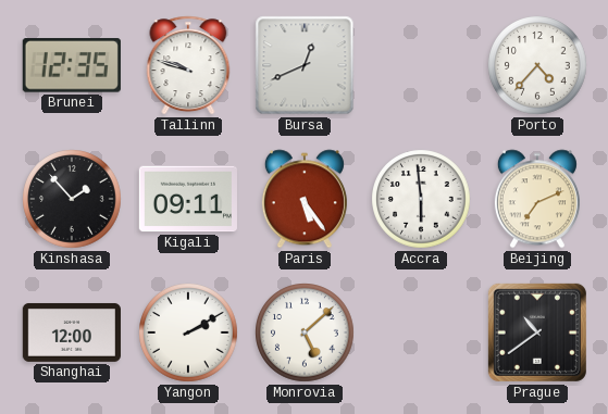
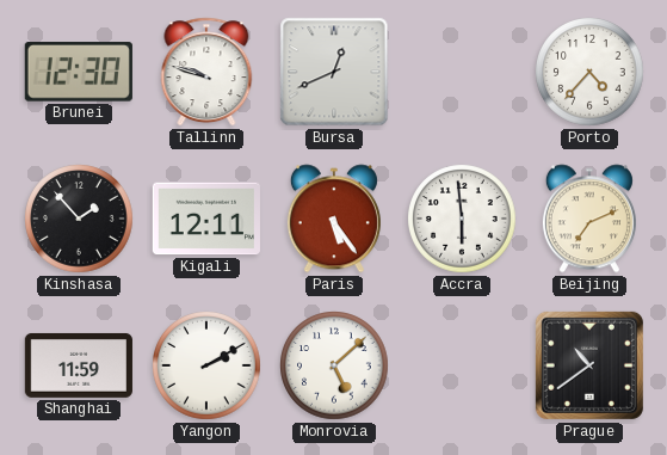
Brunei: 12:35 -> 12:30 (79, 72)
Kigali: 09:11 -> 12:11 (206, 219)
Shanghai: 12:00 -> 11:59 (79, 365)
